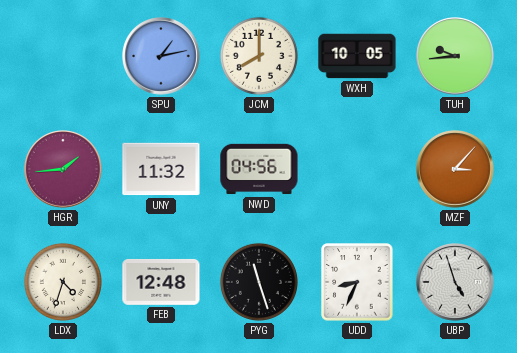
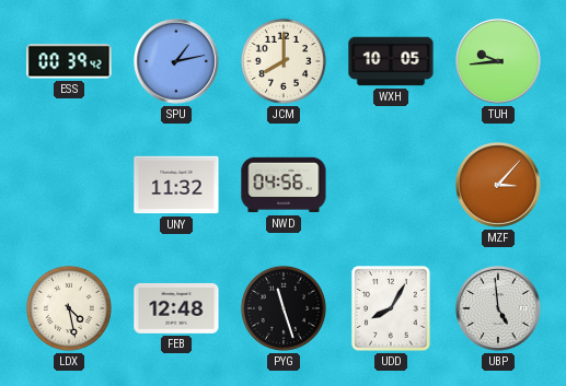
ESS: none -> 00:39 (69, 61)
HGR: 1:44 -> none (63, 169)
LDX: 4:33 -> 4:28 (69, 308)
UDD: 8:34 -> 8:05 (391, 308)
UBP: 4:57 -> 4:59 (498, 308)
